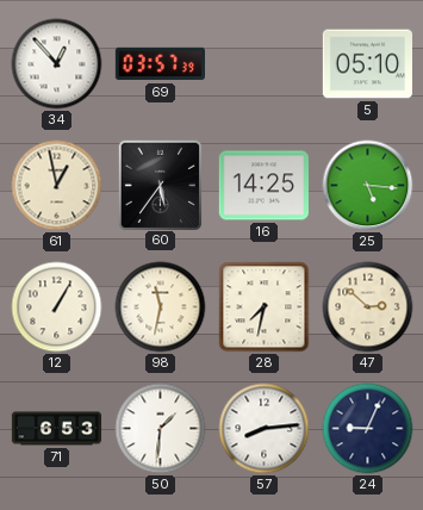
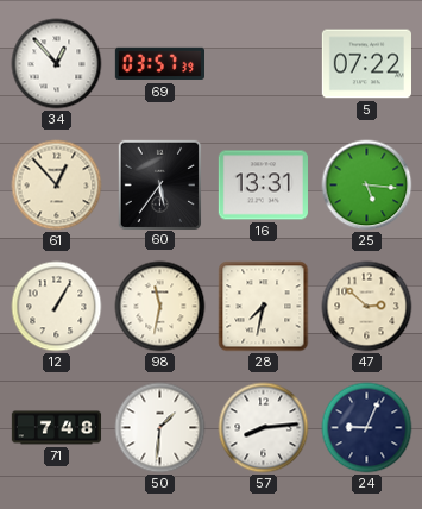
5: 05:10 -> 07:22 (366, 64)
61: 12:58 -> 12:53 (57, 186)
16: 14:25 -> 13:31 (263, 186)
71: 6:53 -> 7:48 (57, 428)
